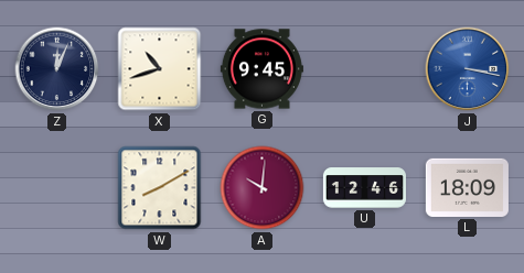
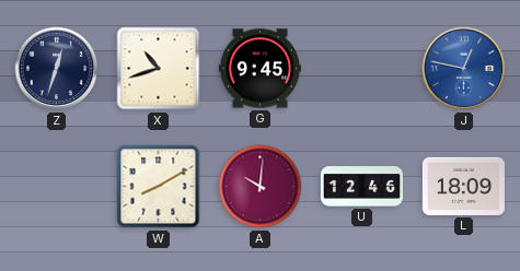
Z: 12:04 -> 12:33 (57, 69)
J: 3:17 -> 12:47 (464, 69)
